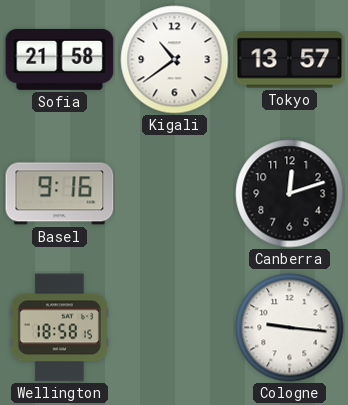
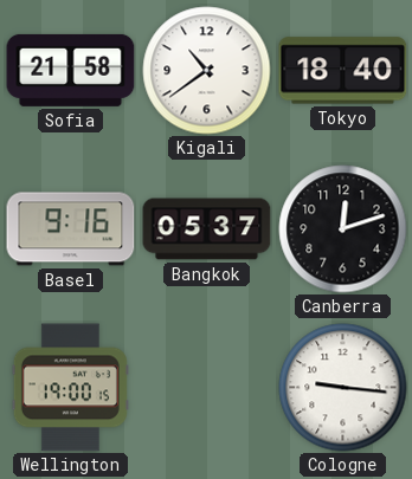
Tokyo: 13:57 -> 18:40 (343, 71)
Bangkok: none -> 05:37 (207, 229)
Wellington: 18:58 -> 19:00 (70, 388)
